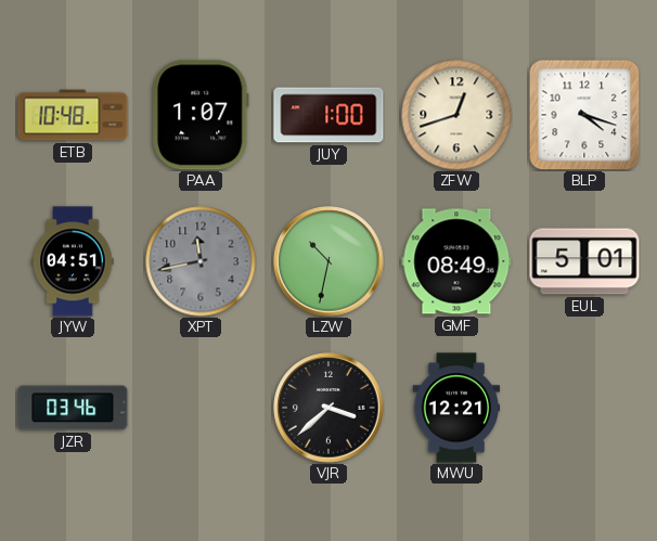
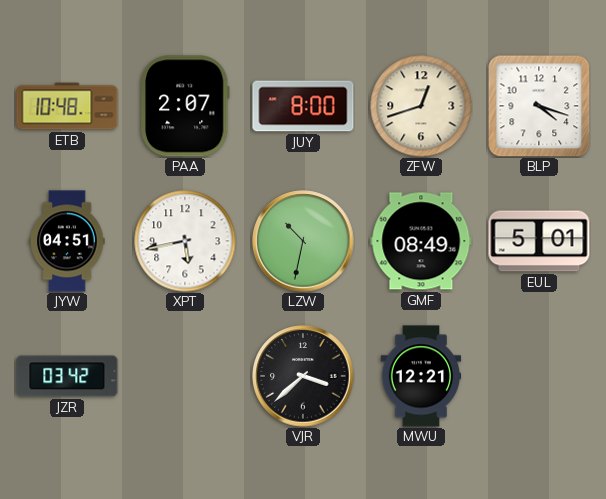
PAA: 1:07 -> 2:07 (186, 106)
JUY: 1:00 -> 8:00 (303, 106)
XPT: 11:43 -> 5:43 (185, 241)
XPT dial: grey -> white (185, 241)
JZR: 03:46 -> 03:42 (67, 376)
